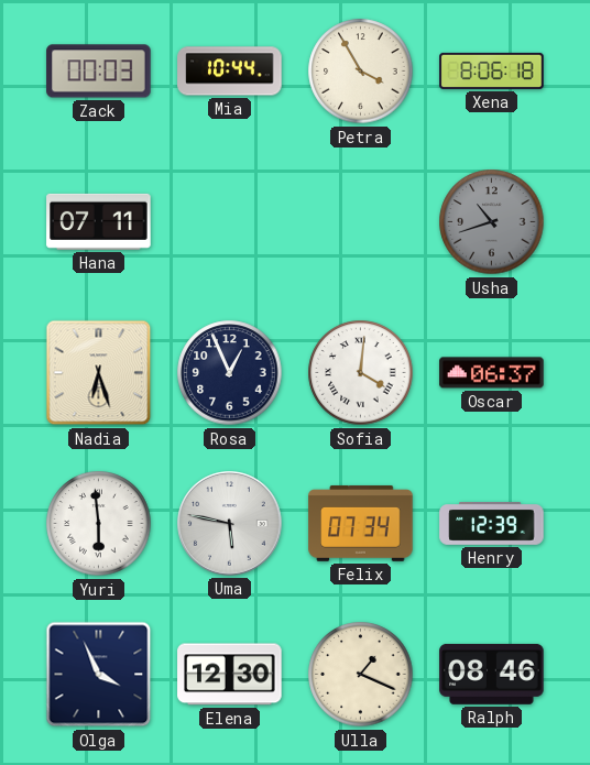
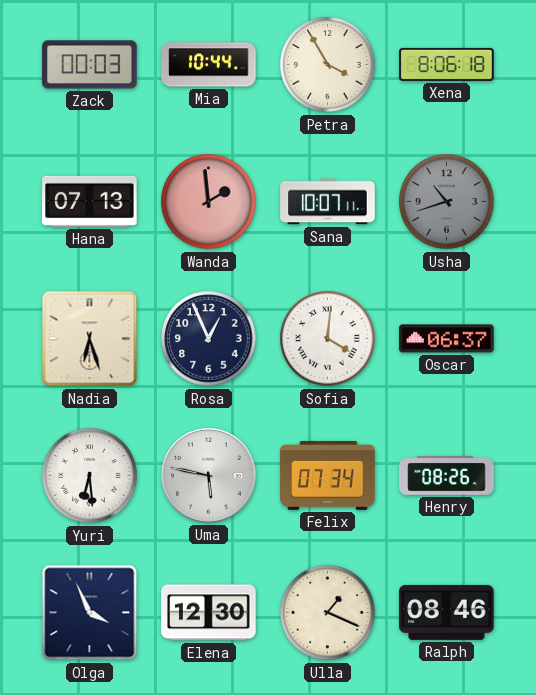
Hana: 07:11 -> 07:13 (90, 201)
Wanda: none -> 1:59 (209, 202)
Sana: none -> 10:07 (328, 202)
Yuri: 5:59 -> 6:29 (90, 476)
Henry: 12:39 -> 08:26 (447, 476)
